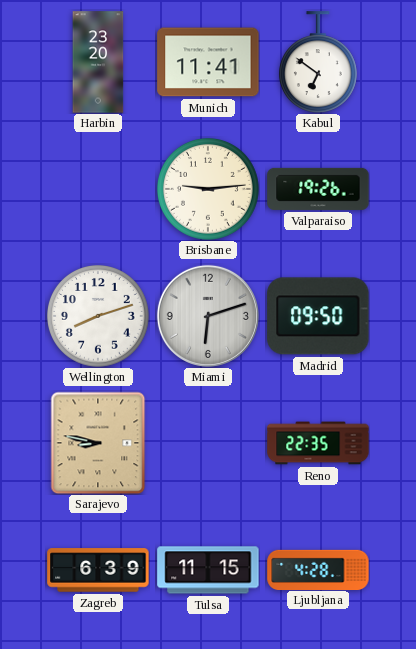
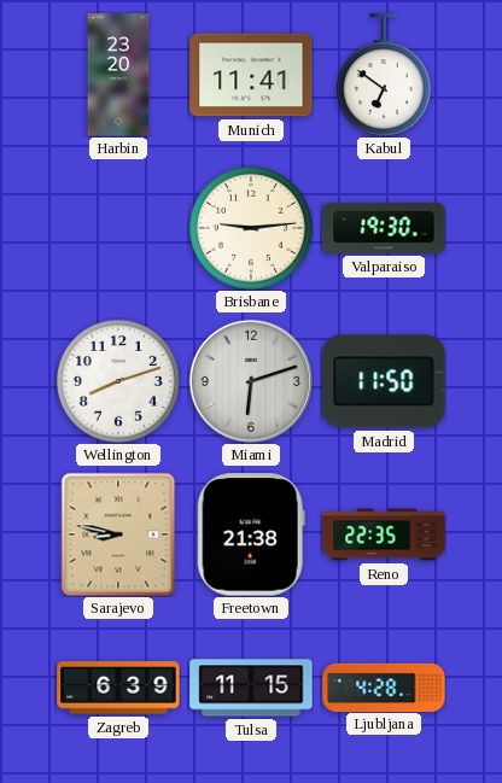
Valparaiso: 19:26 -> 19:30 (384, 228)
Madrid: 09:50 -> 11:50 (384, 381)
Freetown: none -> 21:38 (251, 534)
